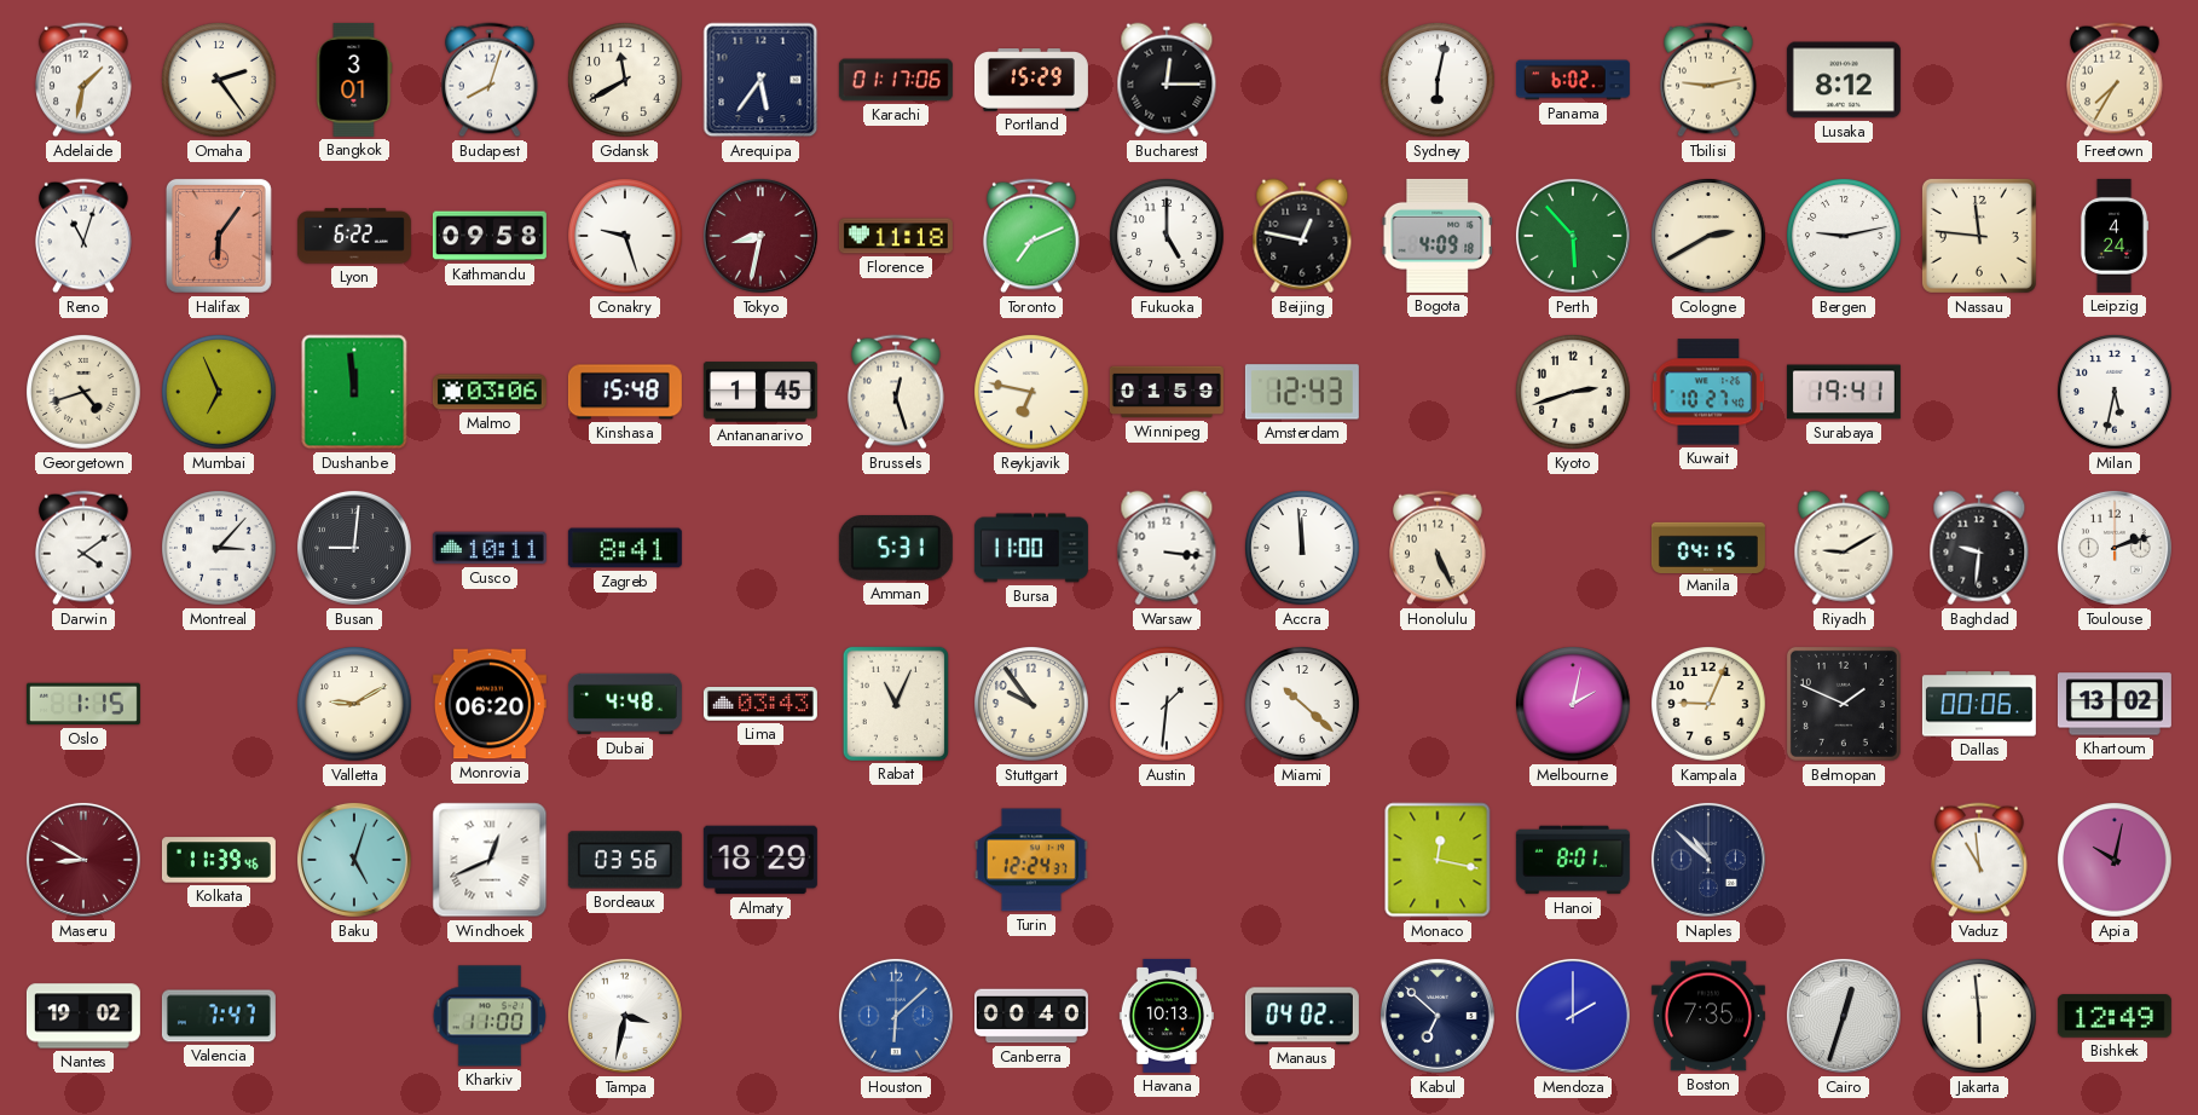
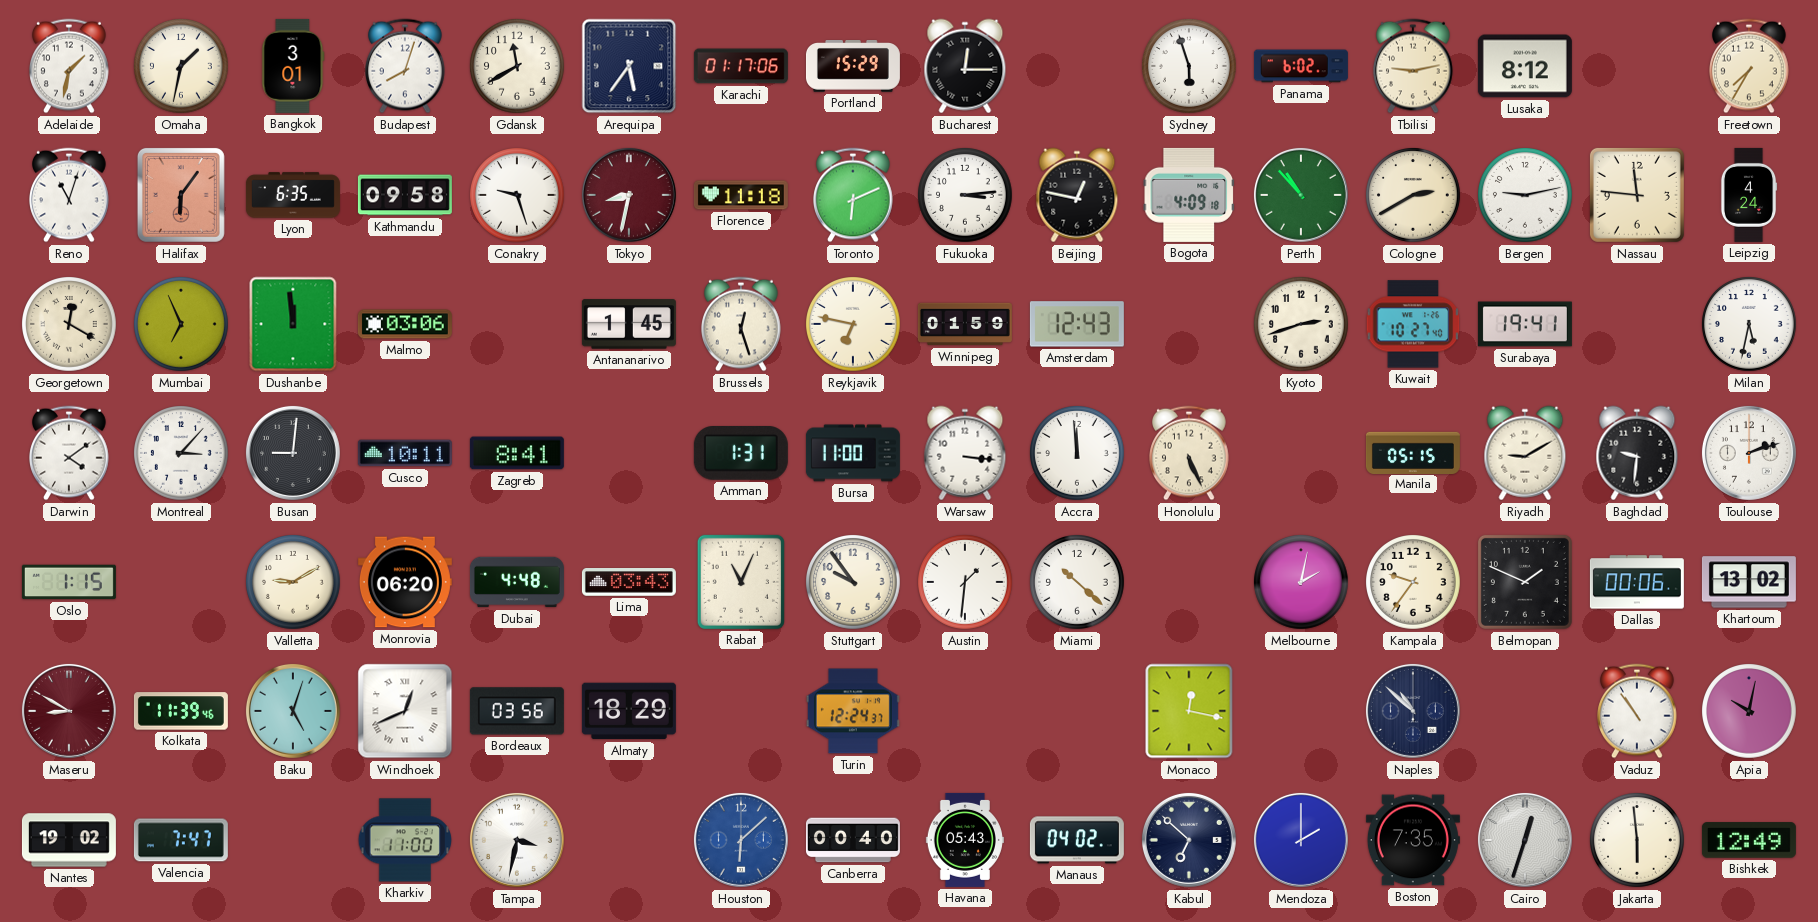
Omaha: 2:24 -> 1:32 (182, 67)
Sydney: 6:02 -> 5:57 (1190, 67)
Lyon: 6:22 -> 6:35 (293, 195)
Toronto: 7:11 -> 6:11 (854, 195)
Fukuoka: 5:00 -> 3:14 (966, 196)
Perth: 5:53 -> 10:53 (1301, 195)
Georgetown: 4:42 -> 12:20 (70, 325)
Kinshasa: 15:48 -> none (625, 392)
Amman: 5:31 -> 1:31 (741, 453)
Manila: 04:15 -> 05:15 (1413, 452)
Kampala: 9:04 -> 9:36 (1414, 583)
Hanoi: 8:01 -> none (1573, 860)
Vaduz: 10:59 -> 10:54 (1638, 711)
Havana: 10:13 -> 05:43 (965, 840)
